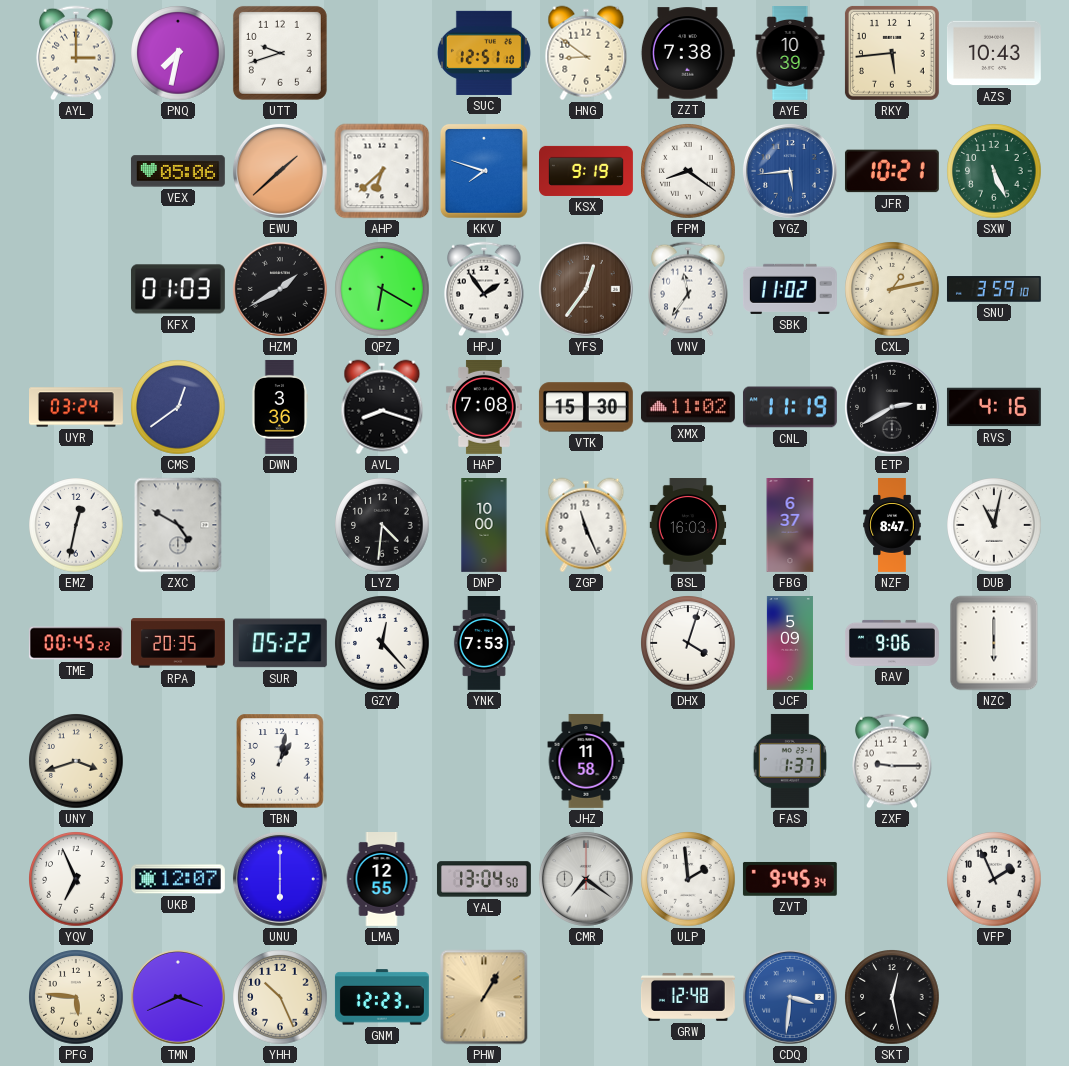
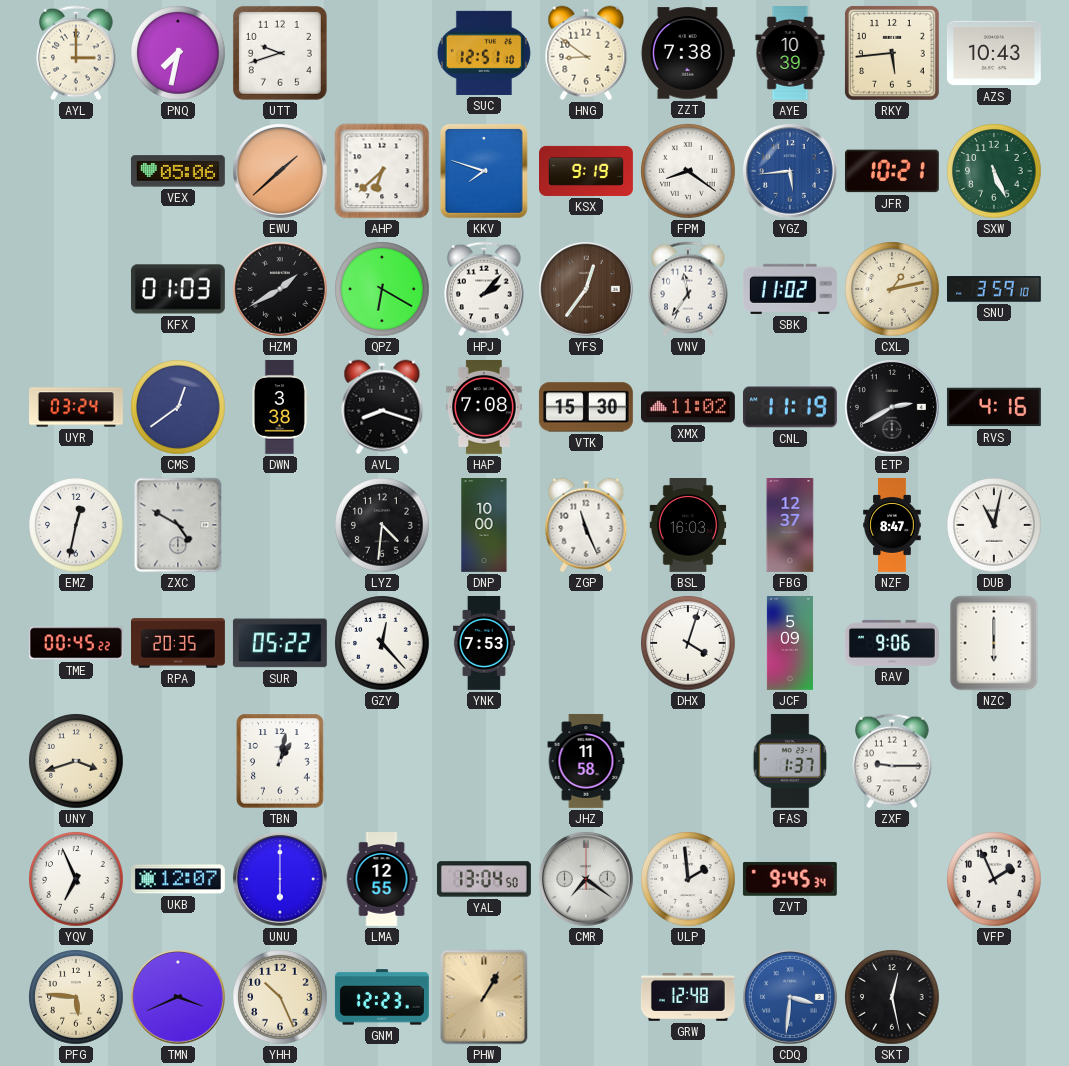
HPJ: 1:54 -> 2:07 (484, 289)
DWN: 3:36 -> 3:38 (279, 407)
FBG: 6:37 -> 12:37 (790, 526)
